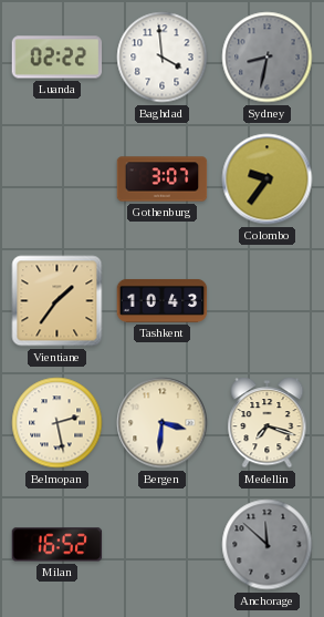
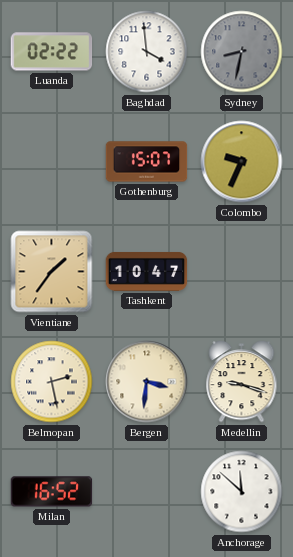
Gothenburg: 3:07 -> 15:07 (147, 162)
Colombo: 9:36 -> 9:34 (242, 162)
Tashkent: 10:43 -> 10:47 (147, 271)
Medellin: 7:18 -> 9:18 (242, 382)
Anchorage dial: grey -> white (242, 492)
